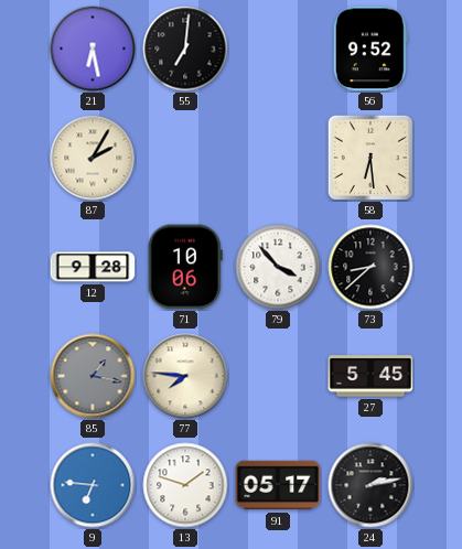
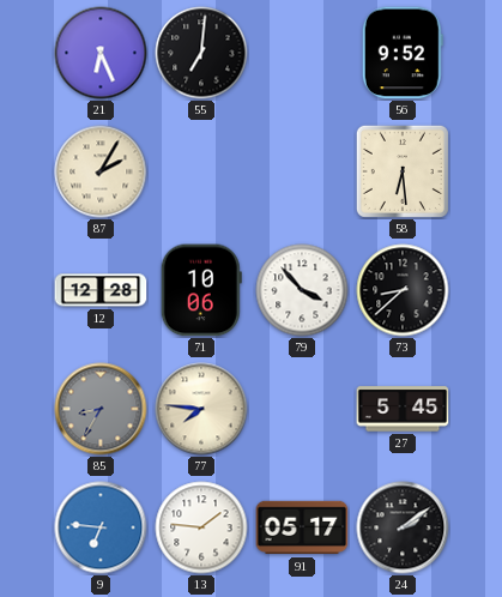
21: 6:28 -> 6:26 (101, 53)
12: 9:28 -> 12:28 (101, 290)
85: 1:17 -> 8:35 (101, 409)
13: 1:48 -> 1:46 (201, 527)
24: 2:13 -> 2:09 (403, 527)
